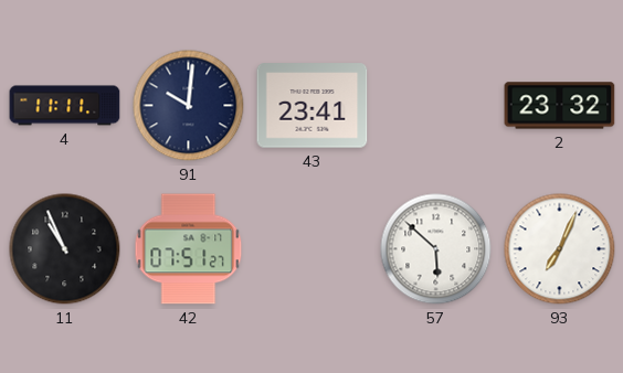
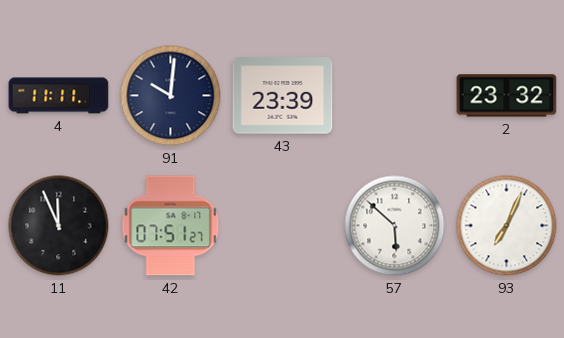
43: 23:41 -> 23:39 (283, 96)
11: 10:56 -> 11:56 (59, 226)
